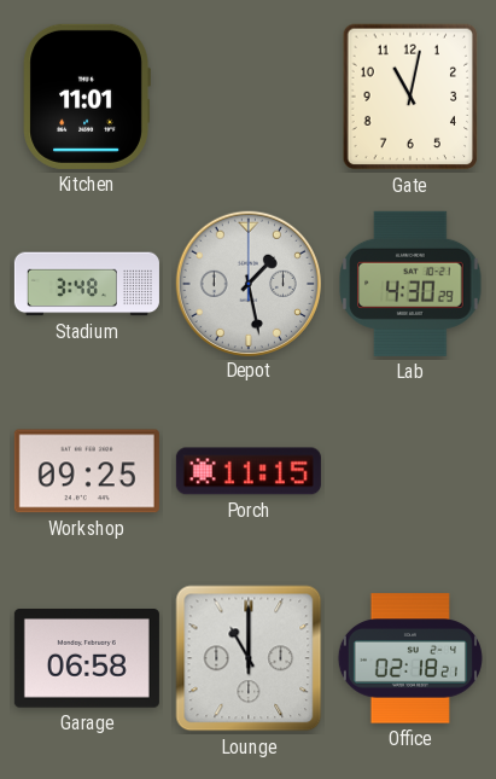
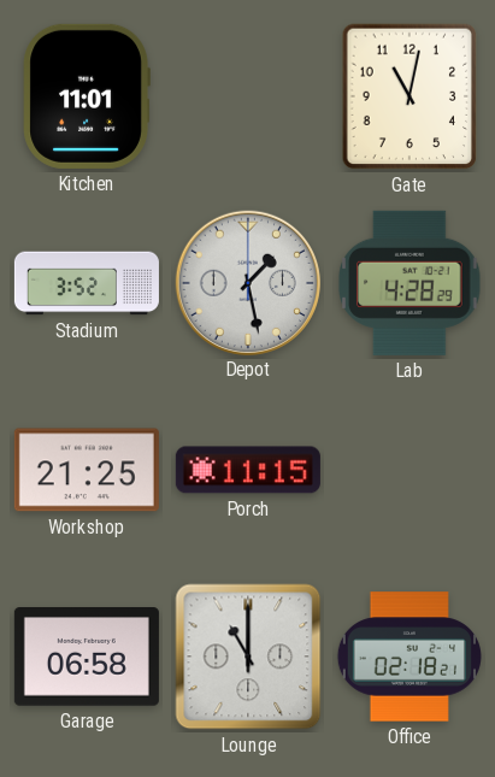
Stadium: 3:48 -> 3:52 (87, 283)
Lab: 4:30 -> 4:28 (409, 283)
Workshop: 09:25 -> 21:25 (87, 470)
